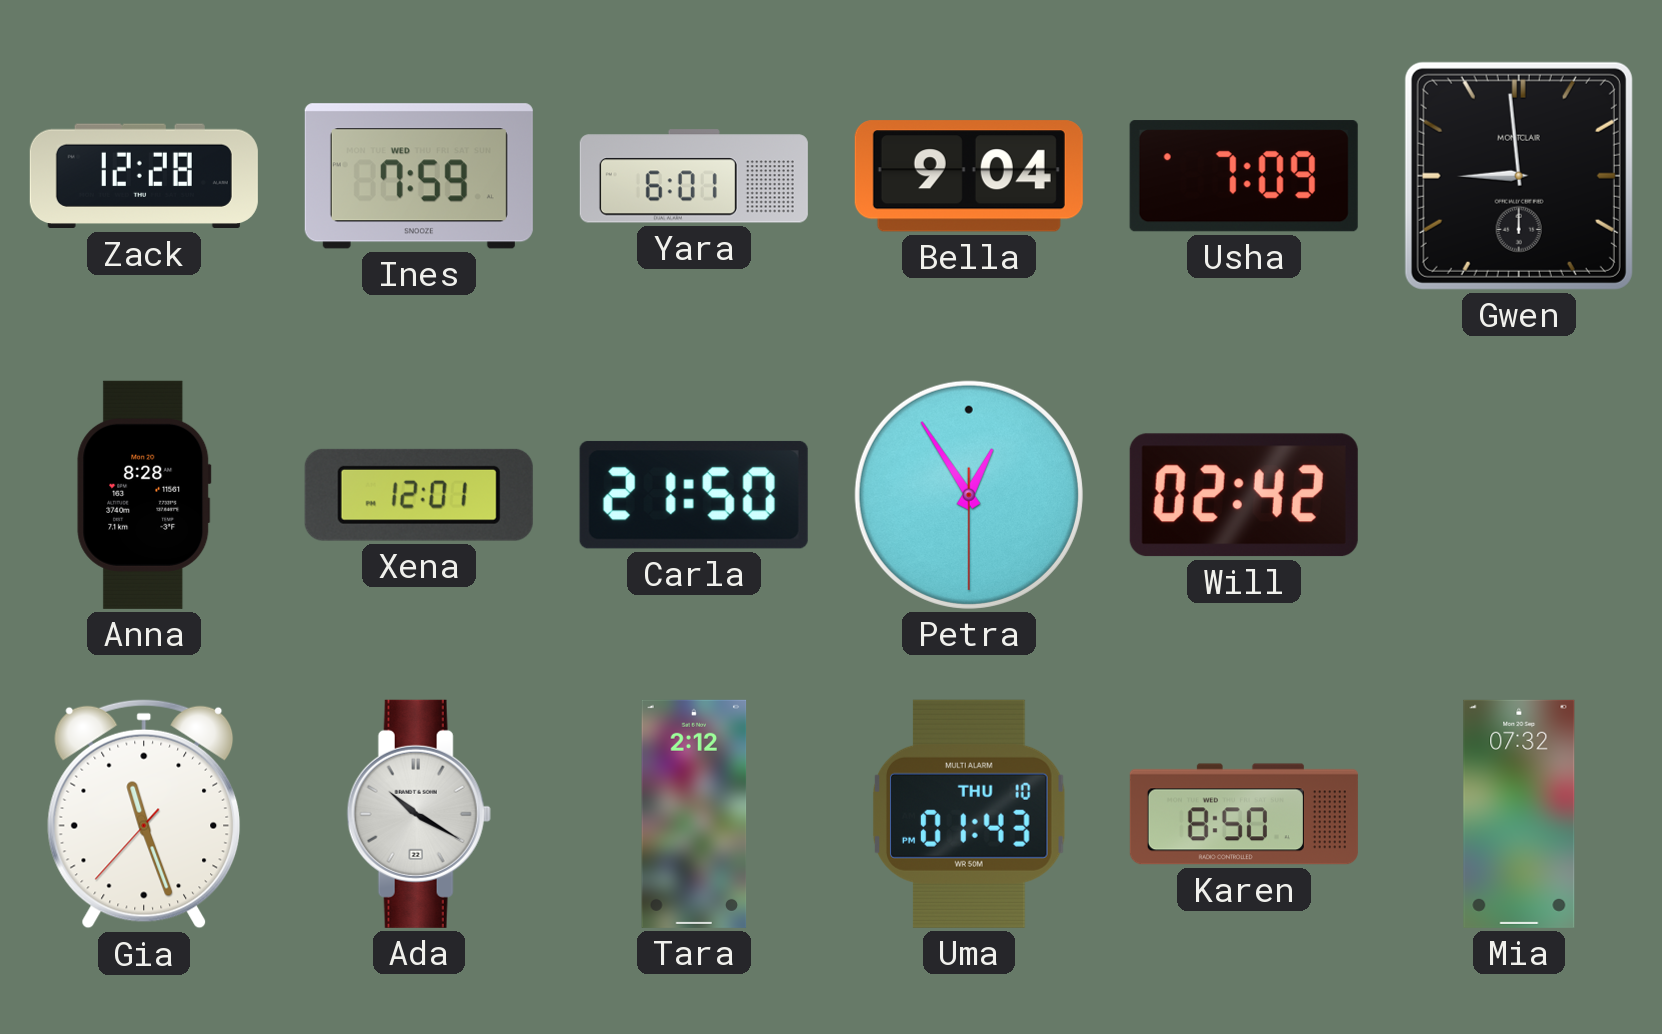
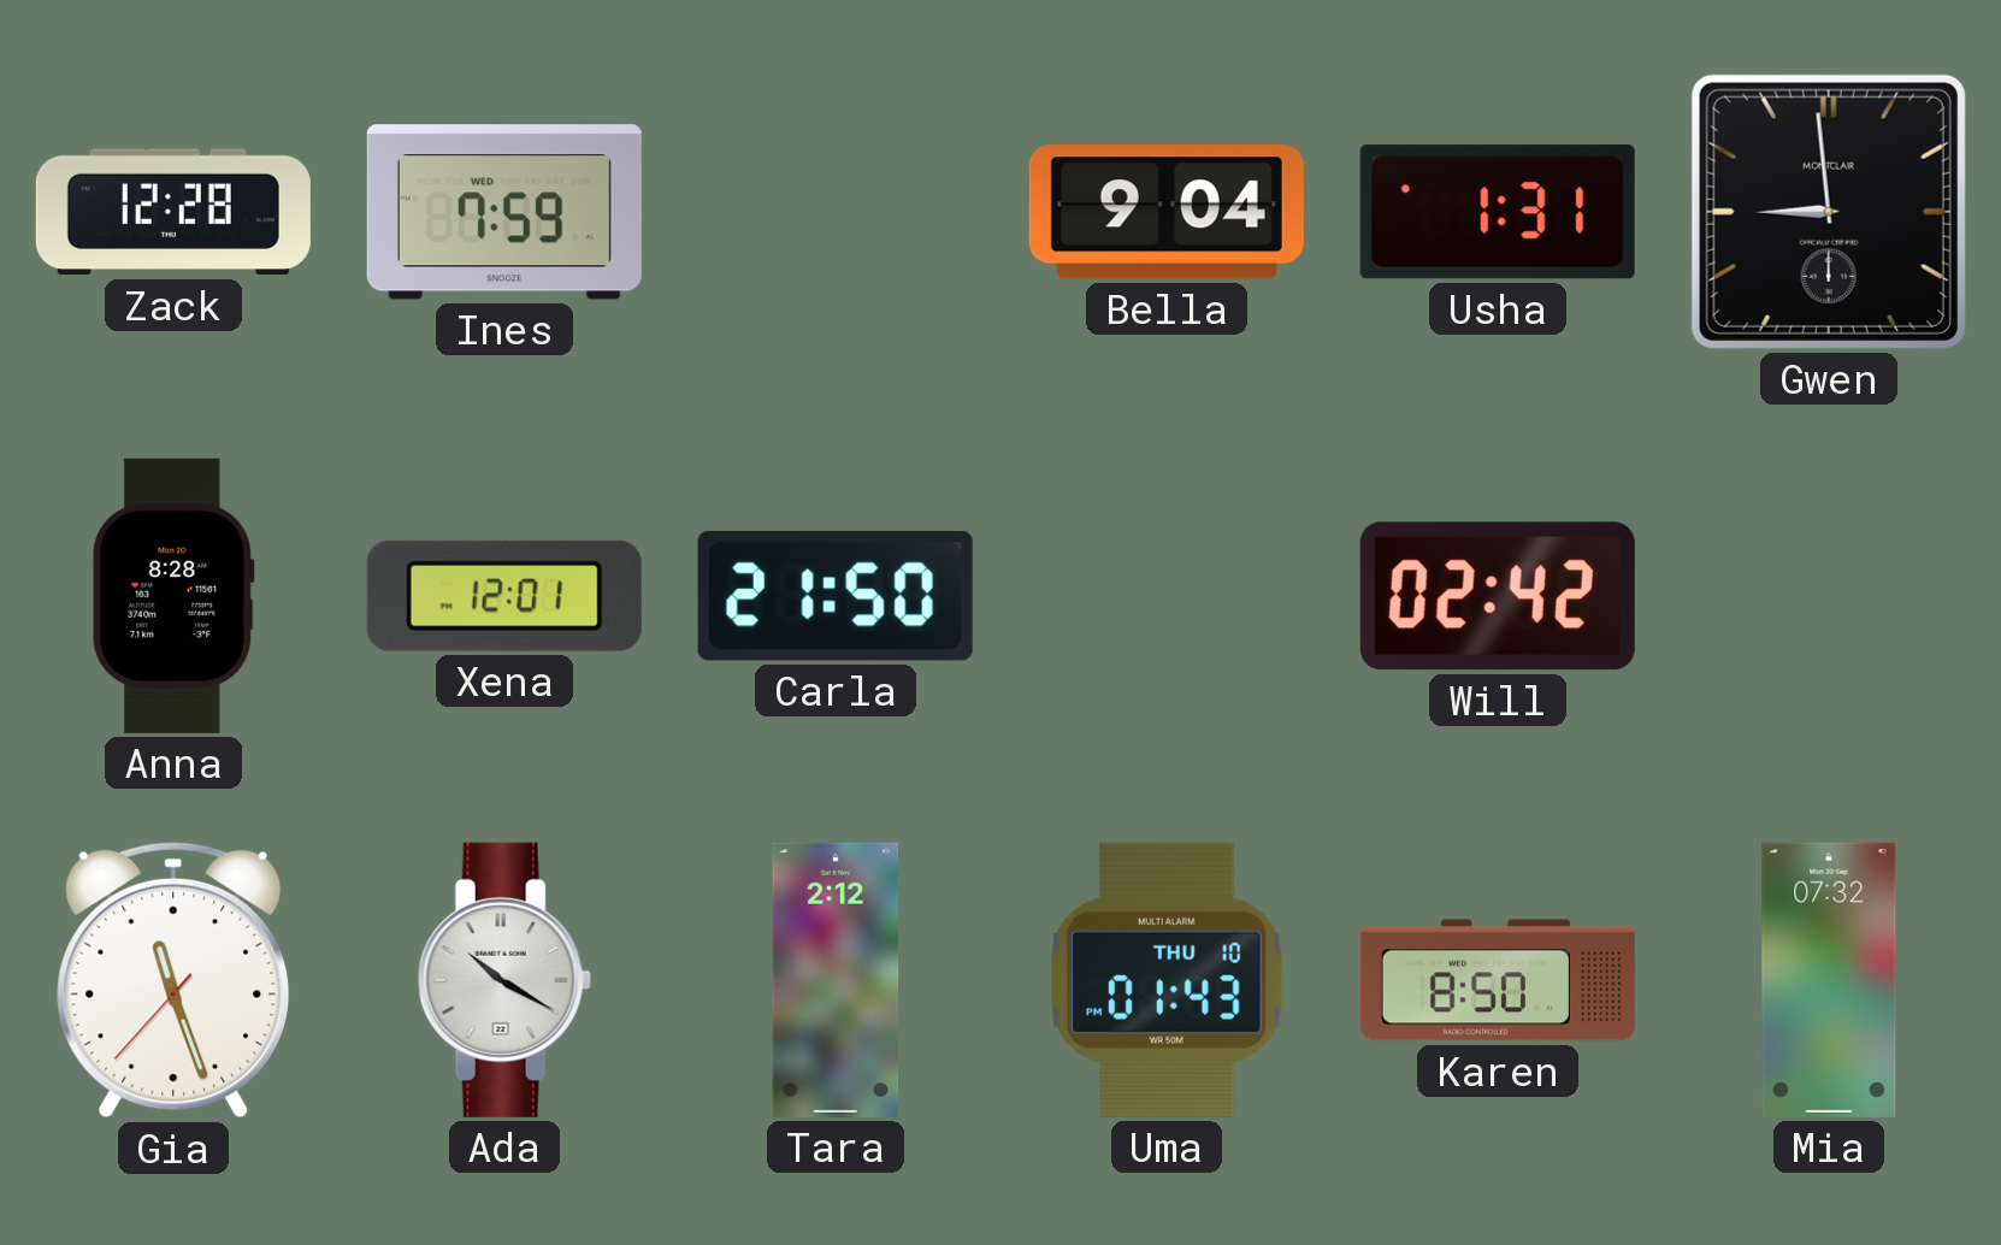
Yara: 6:01 -> none (694, 176)
Usha: 7:09 -> 1:31 (1498, 212)
Petra: 12:54 -> none (969, 495)
